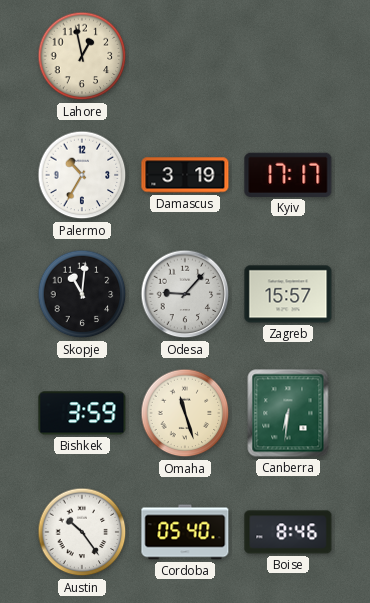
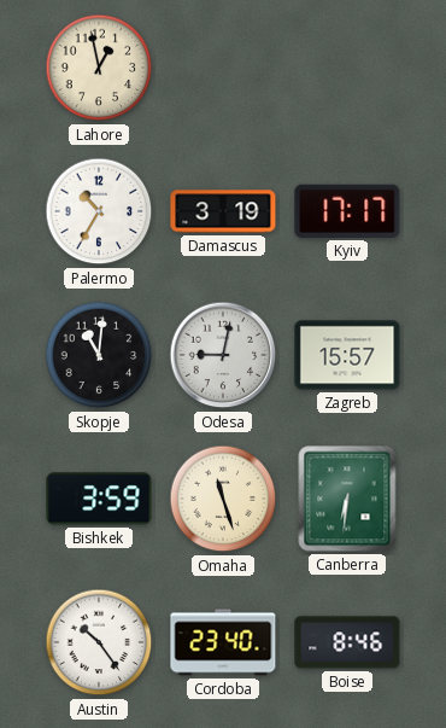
Odesa: 9:07 -> 9:02 (223, 355)
Cordoba: 05:40 -> 23:40 (223, 642)
